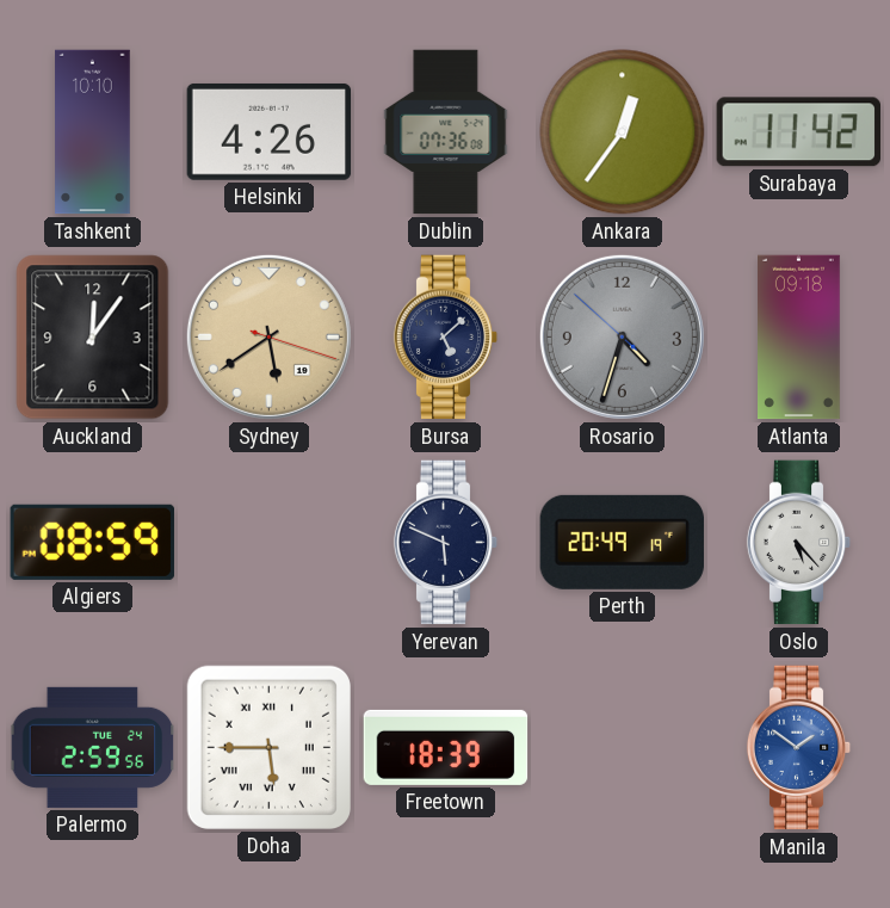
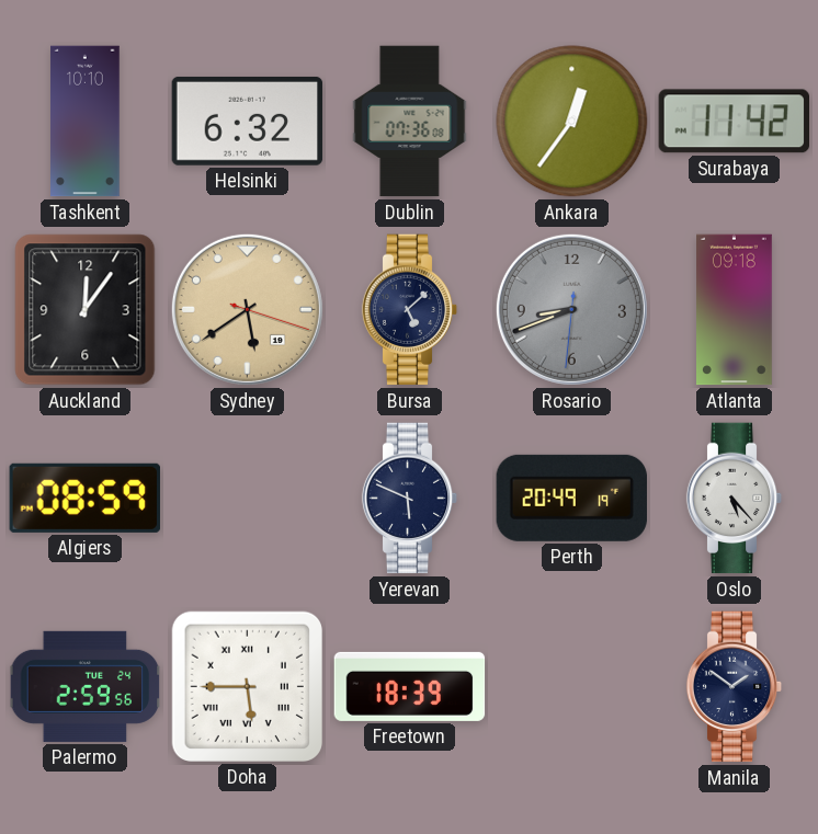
Helsinki: 4:26 -> 6:32 (248, 122)
Rosario: 4:32 -> 8:41 (571, 309)
Manila dial: blue -> navy (735, 687)
